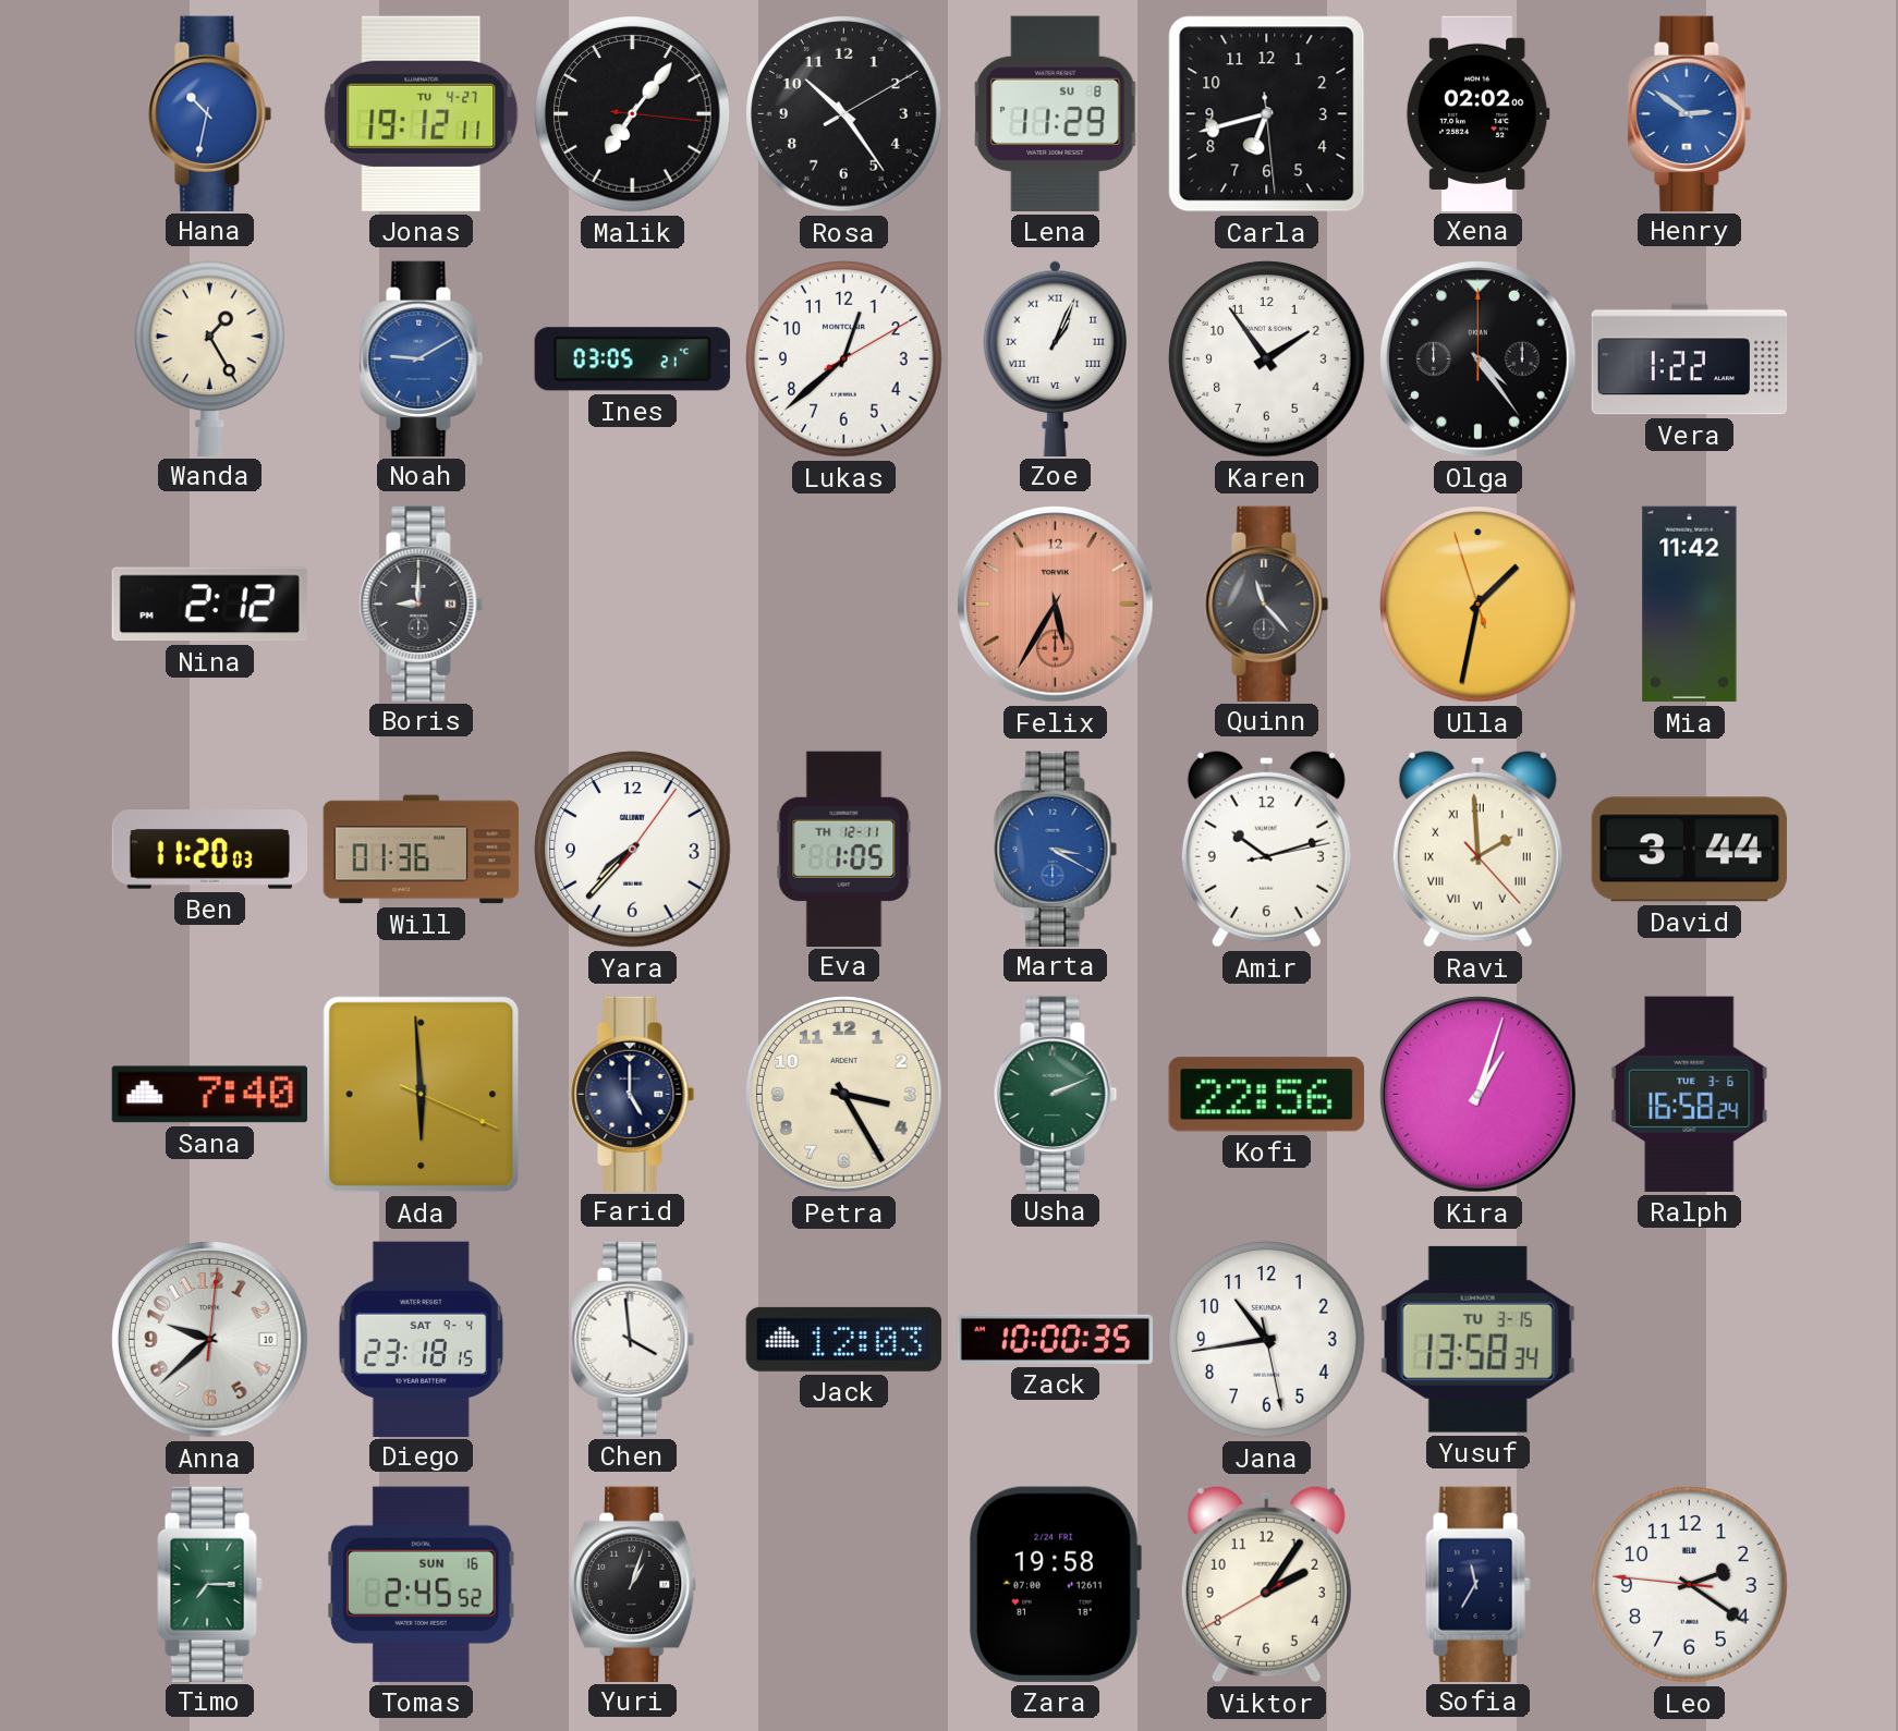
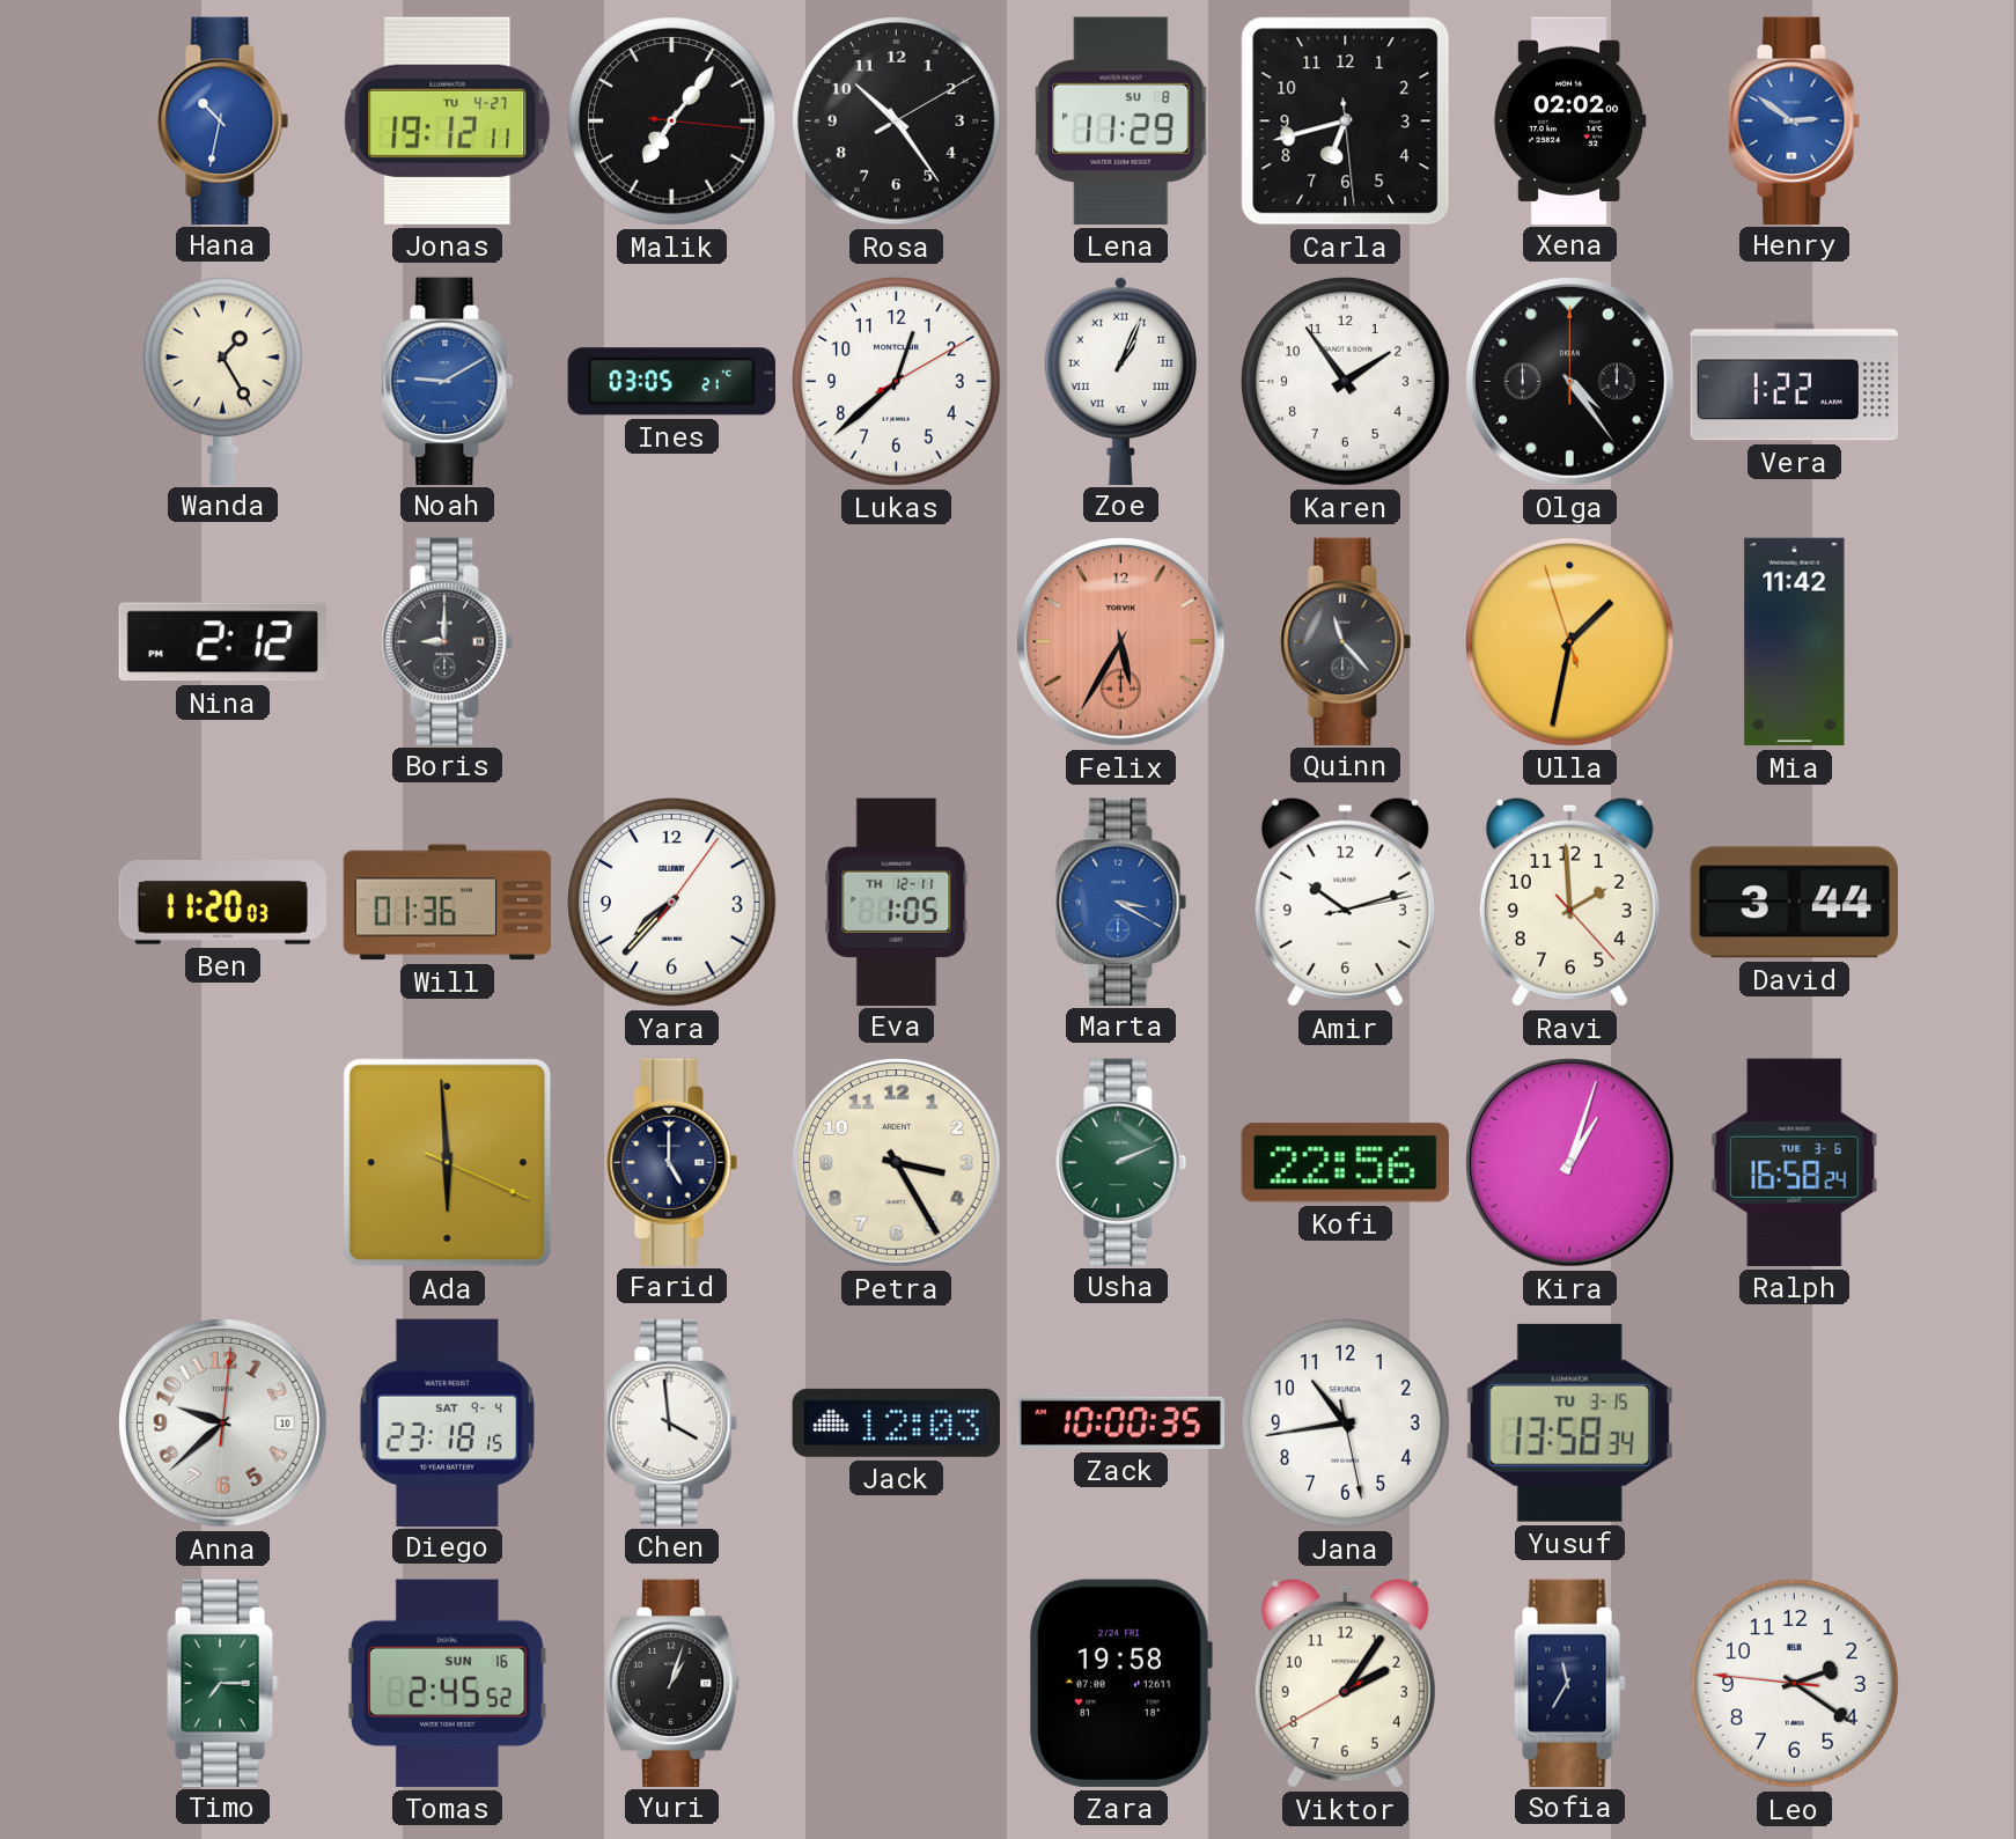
Ravi numerals: Roman -> Arabic (1569, 902)
Sana: 7:40 -> none (209, 1095)
